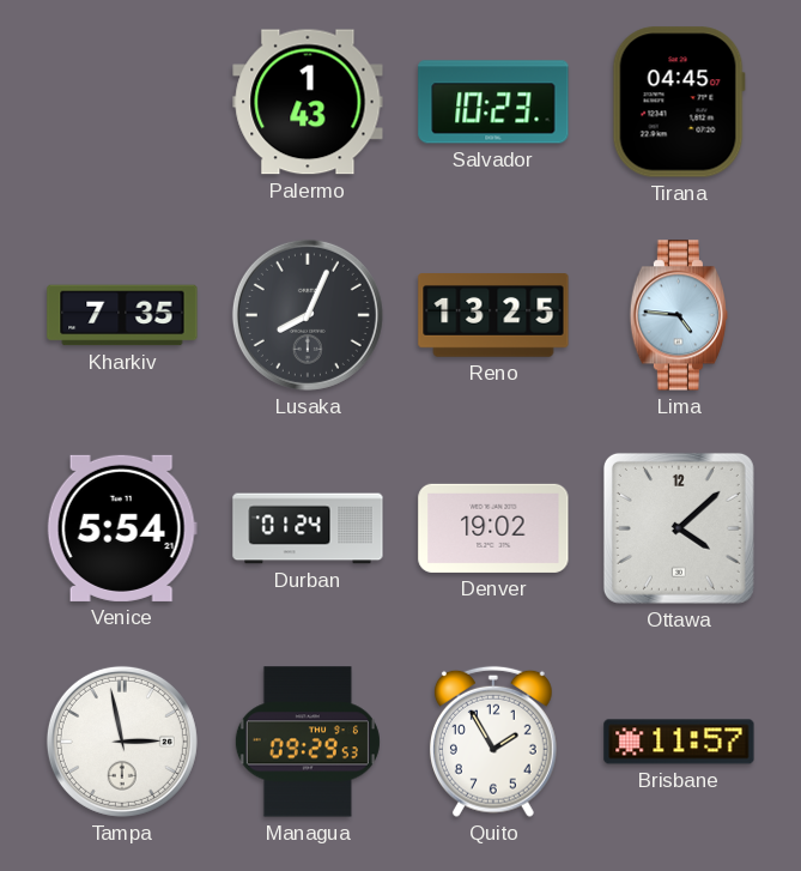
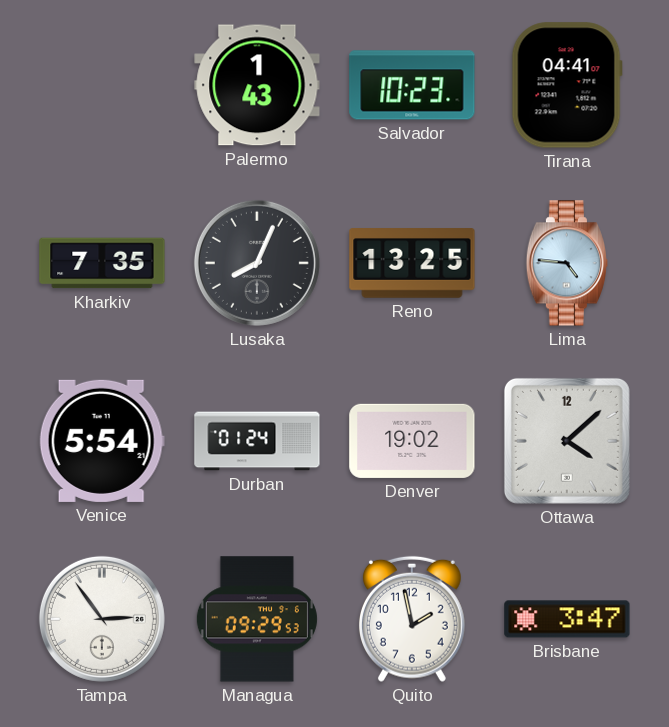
Tirana: 04:45 -> 04:41 (567, 85)
Tampa: 2:58 -> 2:54 (102, 619)
Quito: 1:55 -> 1:58 (412, 619)
Brisbane: 11:57 -> 3:47 (567, 619)
